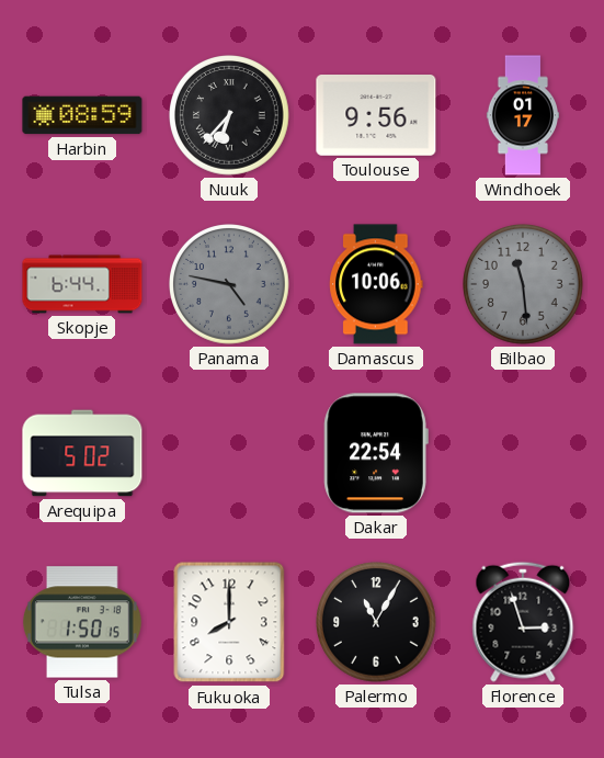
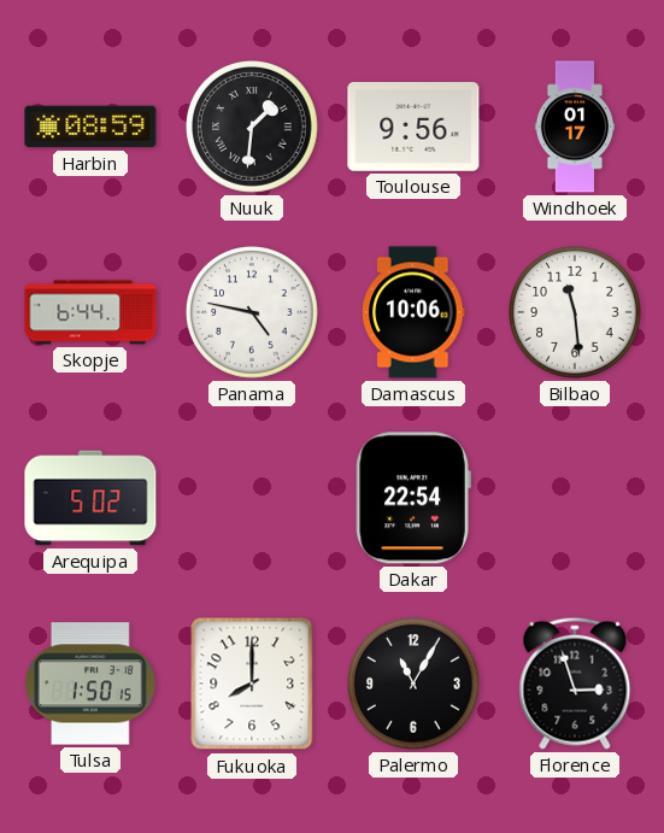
Nuuk: 6:37 -> 1:31 (253, 128)
Panama dial: grey -> white (253, 313)
Bilbao dial: grey -> white (576, 313)
